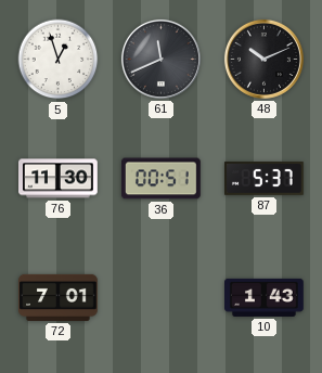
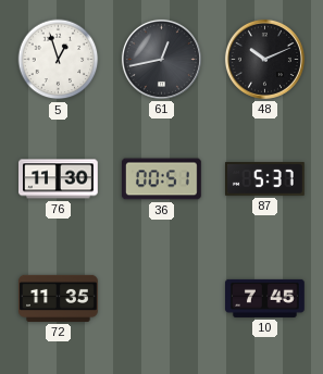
61: 11:41 -> 12:43 (161, 59)
72: 7:01 -> 11:35 (59, 298)
10: 1:43 -> 7:45 (265, 298)
